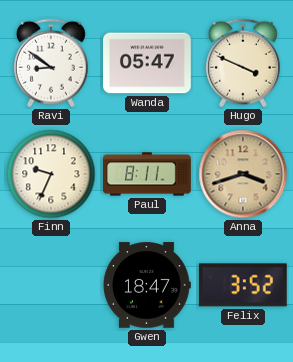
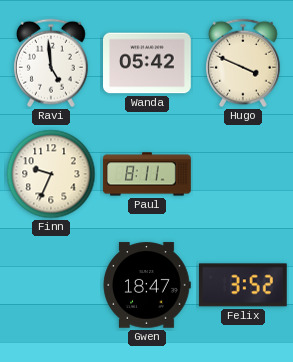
Ravi: 8:51 -> 4:59 (51, 63)
Wanda: 05:47 -> 05:42 (148, 63)
Anna: 3:42 -> none (243, 174)
